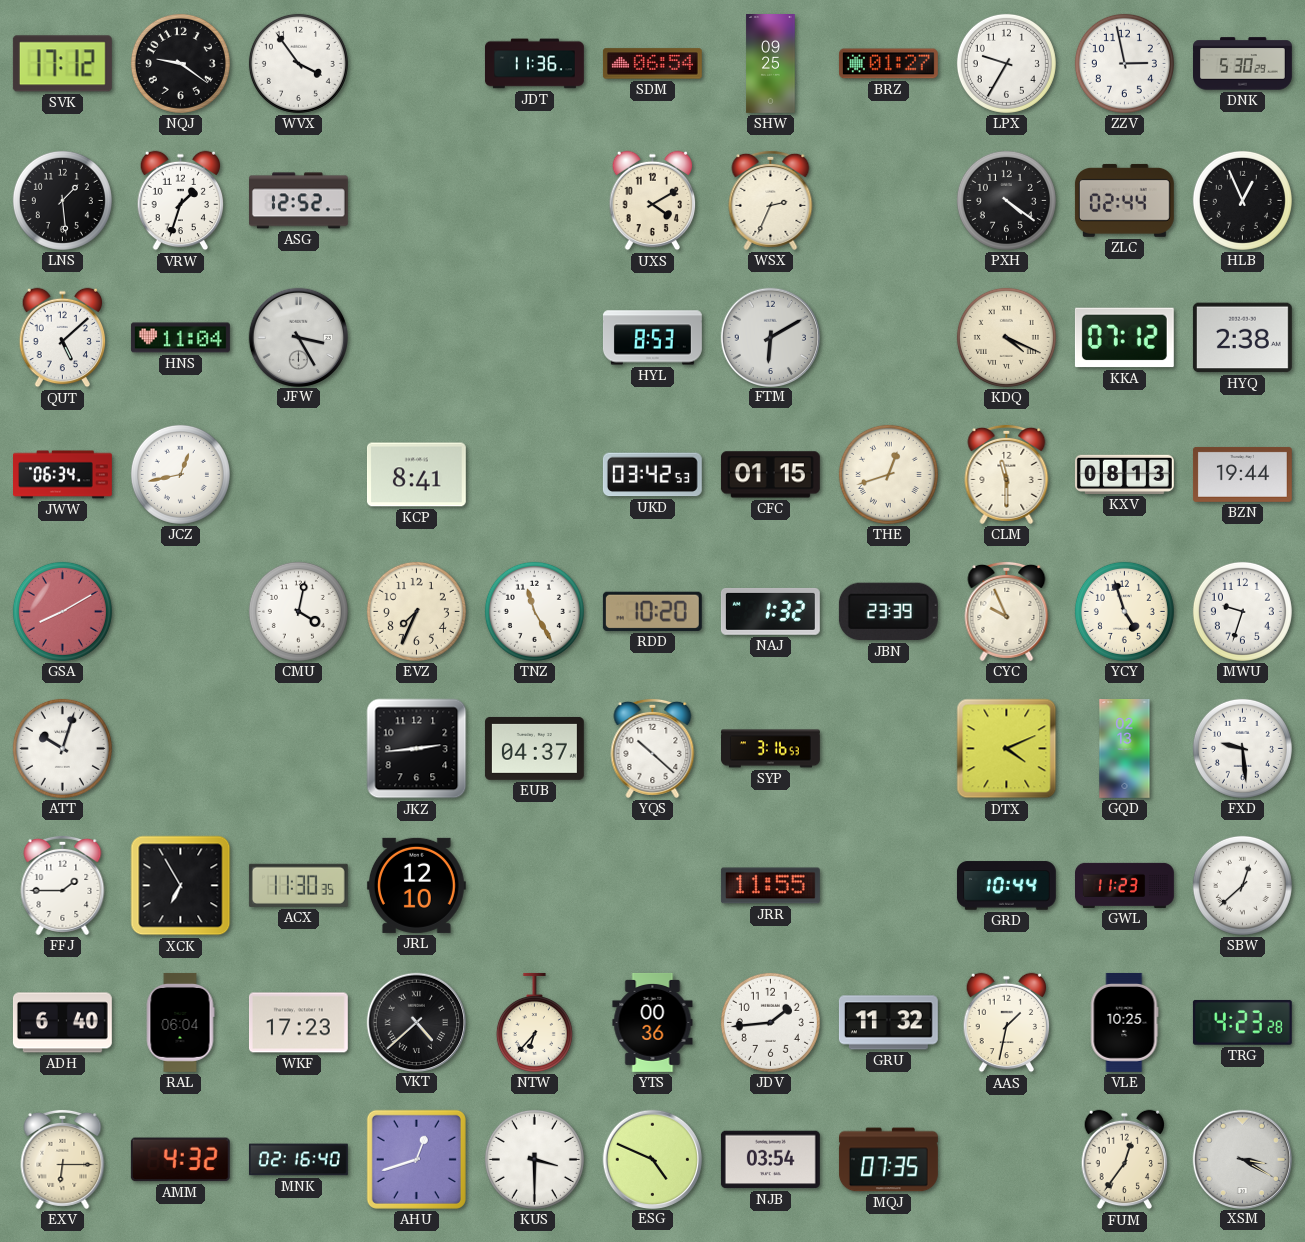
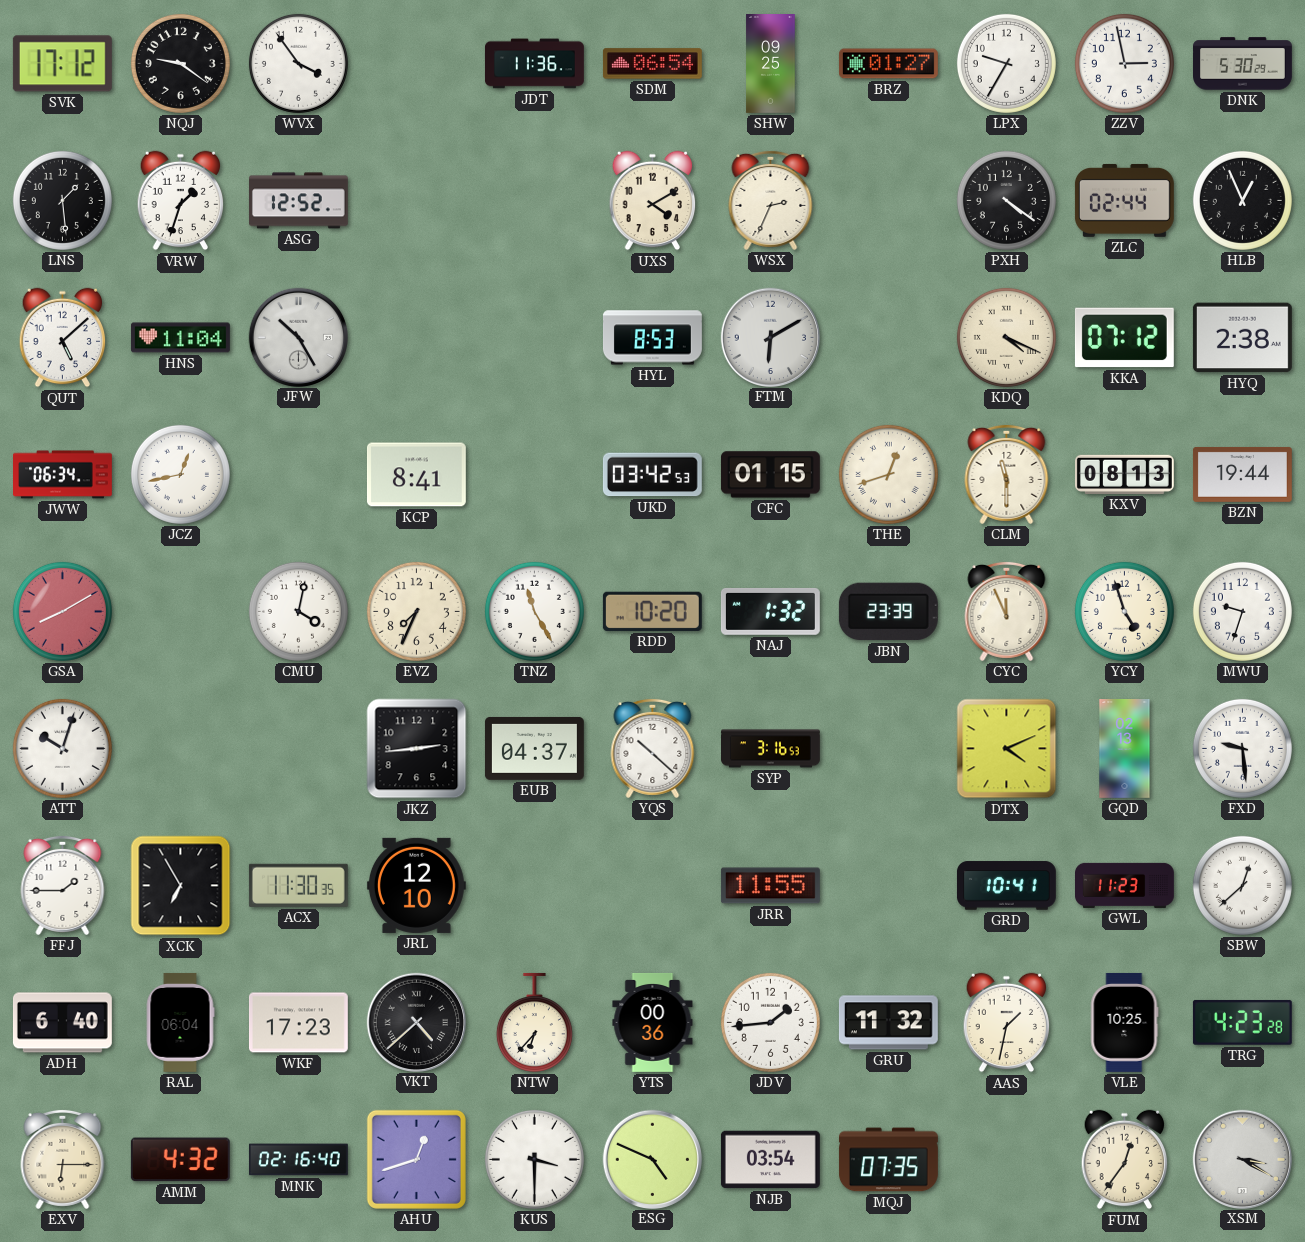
JFW: 3:25 -> 10:25 (298, 337)
CYC: 9:56 -> 11:56 (1007, 611)
GRD: 10:44 -> 10:41 (1006, 886)
